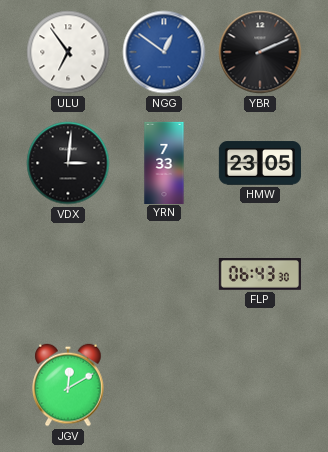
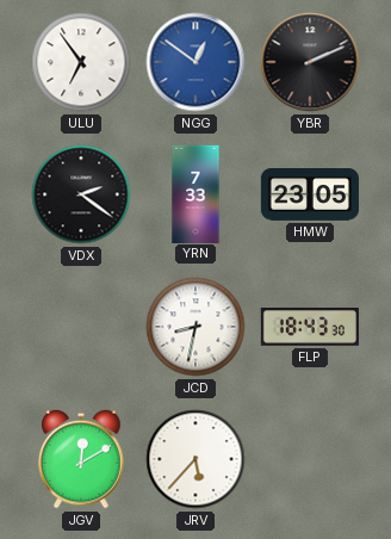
VDX: 3:01 -> 2:21 (81, 194)
JCD: none -> 8:32 (195, 327)
FLP: 06:43 -> 18:43 (310, 328)
JRV: none -> 5:37 (195, 459)
